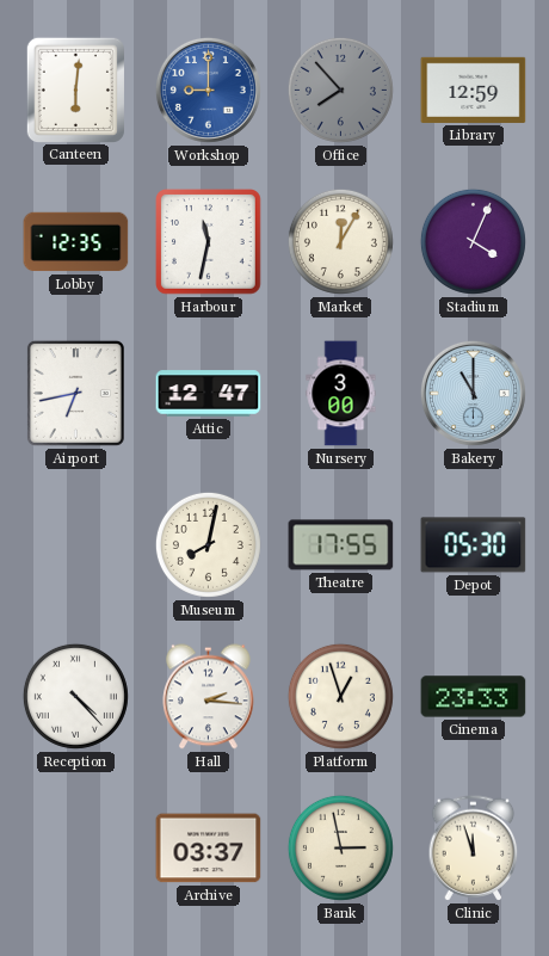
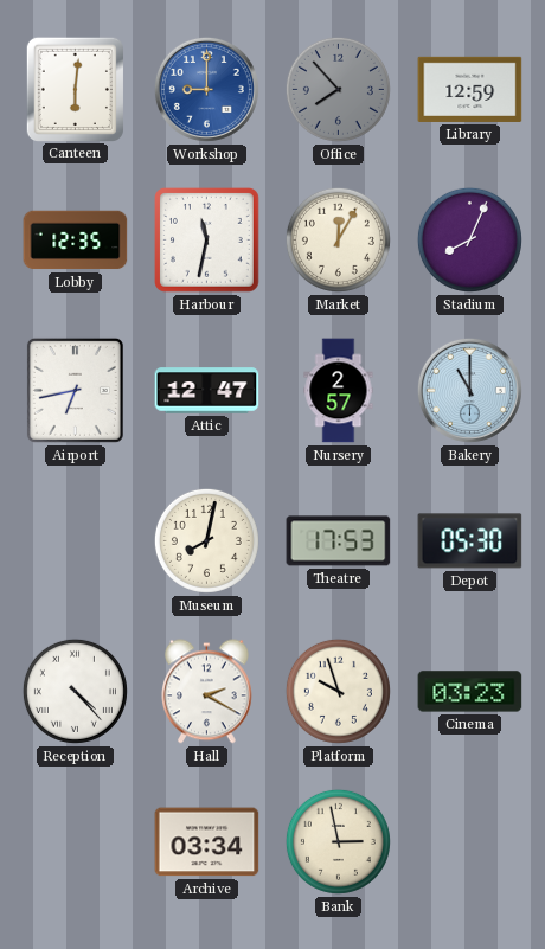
Stadium: 4:04 -> 8:04 (469, 239)
Nursery: 3:00 -> 2:57 (339, 391)
Theatre: 17:55 -> 17:53 (339, 541)
Hall: 2:16 -> 2:20 (207, 692)
Platform: 12:57 -> 9:57 (338, 691)
Cinema: 23:33 -> 03:23 (470, 692)
Archive: 03:37 -> 03:34 (207, 842)
Clinic: 11:57 -> none (474, 849)
